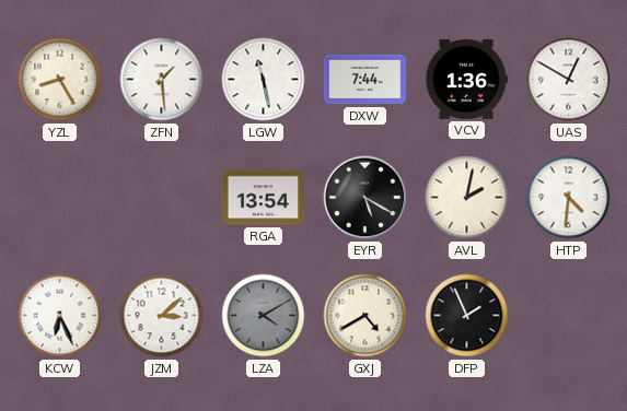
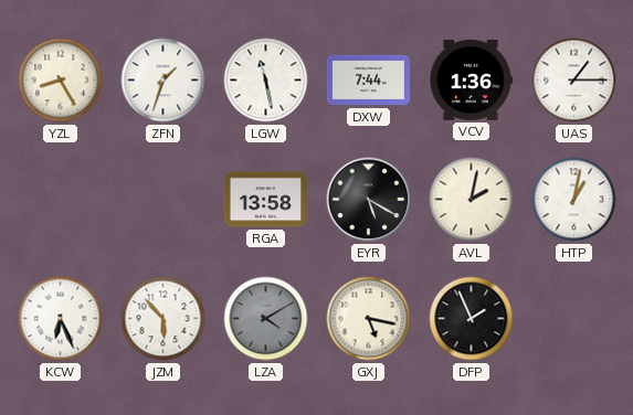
ZFN: 1:29 -> 1:33 (163, 81)
UAS: 12:50 -> 1:15 (574, 81)
RGA: 13:54 -> 13:58 (265, 200)
HTP: 4:31 -> 1:02 (574, 200)
JZM: 3:08 -> 5:53 (163, 319)
GXJ: 4:40 -> 5:17 (369, 319)
